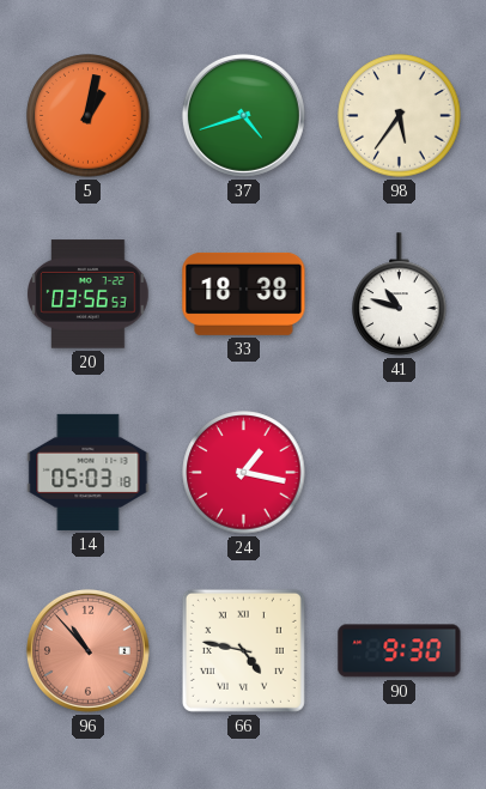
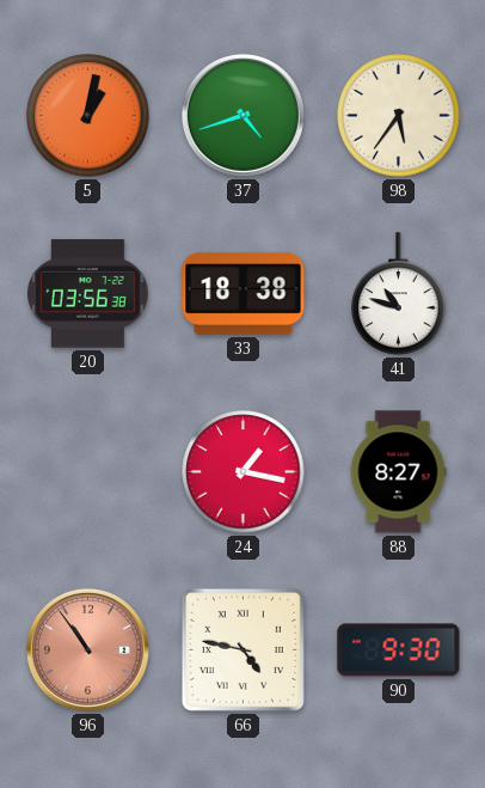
20: 03:56:53 -> 03:56:38 (88, 294)
14: 05:03 -> none (89, 472)
88: none -> 8:27 (398, 472)
96: 10:53 -> 10:54 (87, 649)
